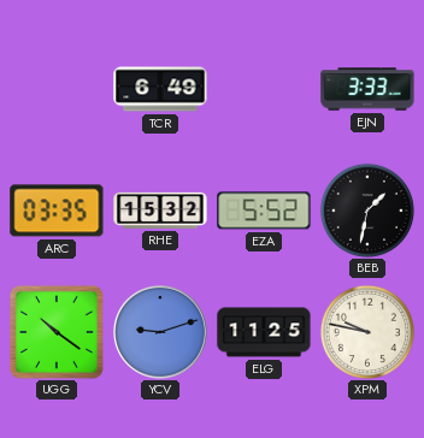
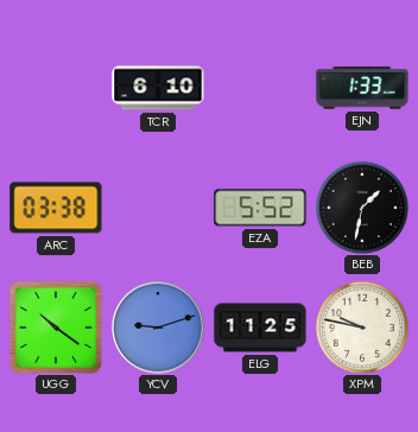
TCR: 6:49 -> 6:10 (158, 88)
EJN: 3:33 -> 1:33 (362, 88)
ARC: 03:35 -> 03:38 (56, 208)
RHE: 15:32 -> none (160, 211)
